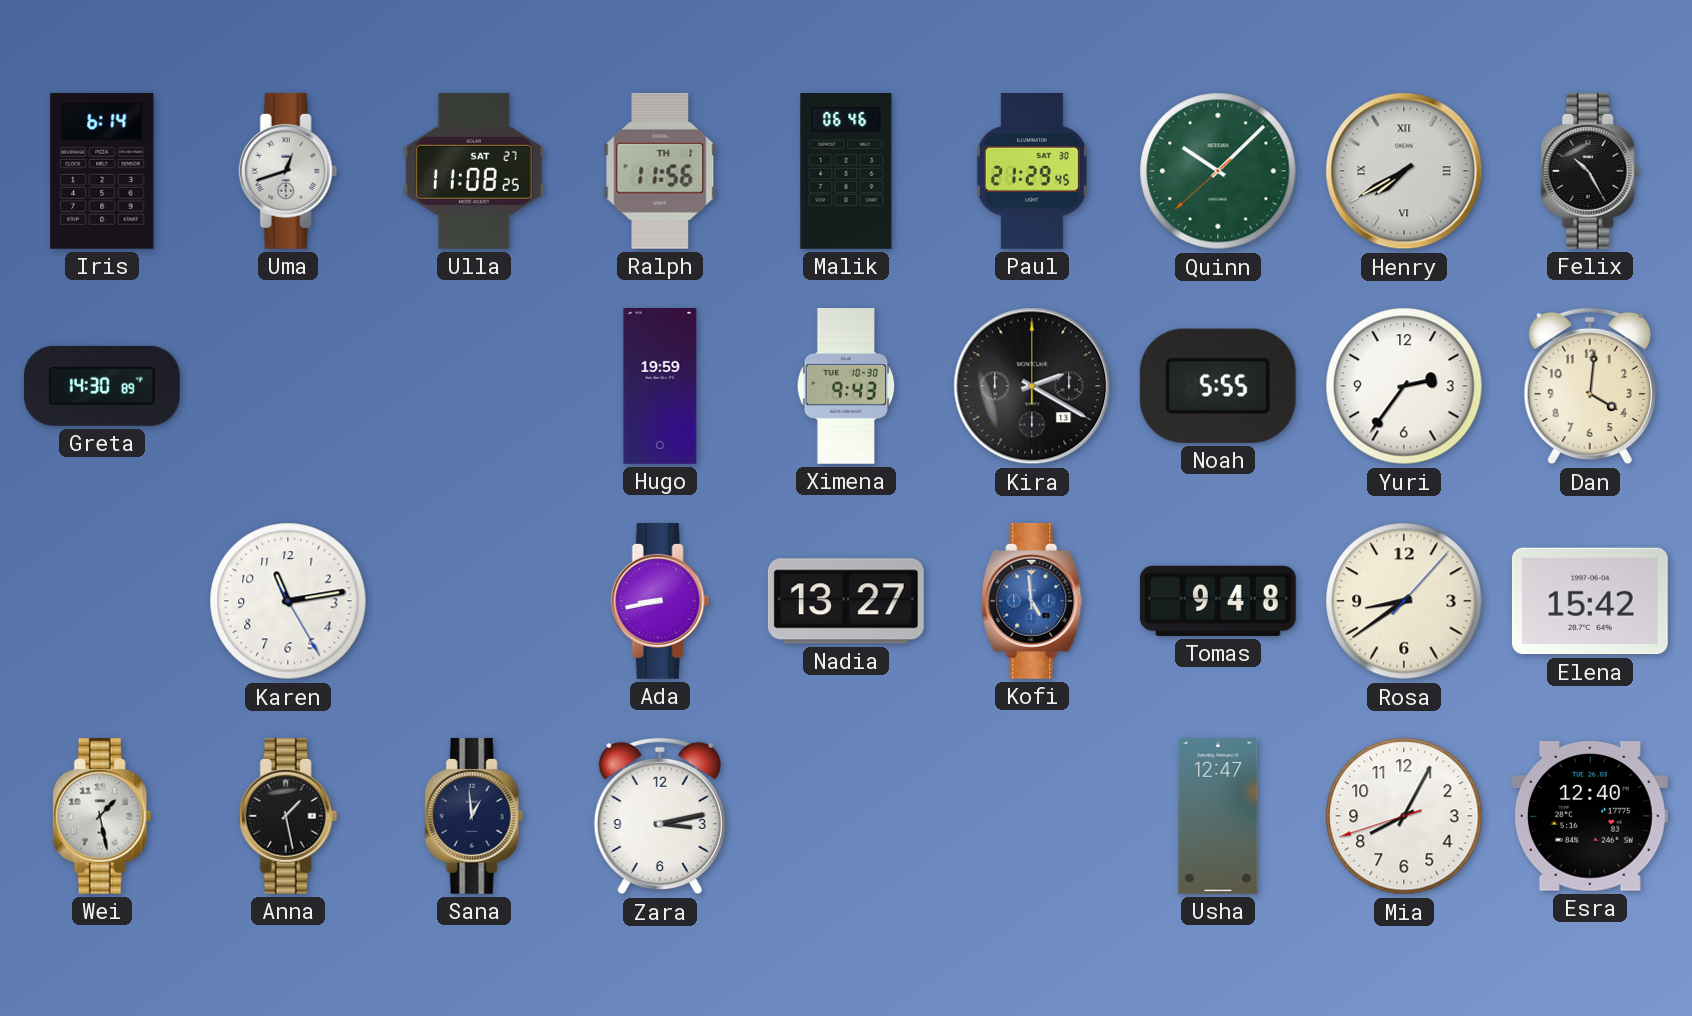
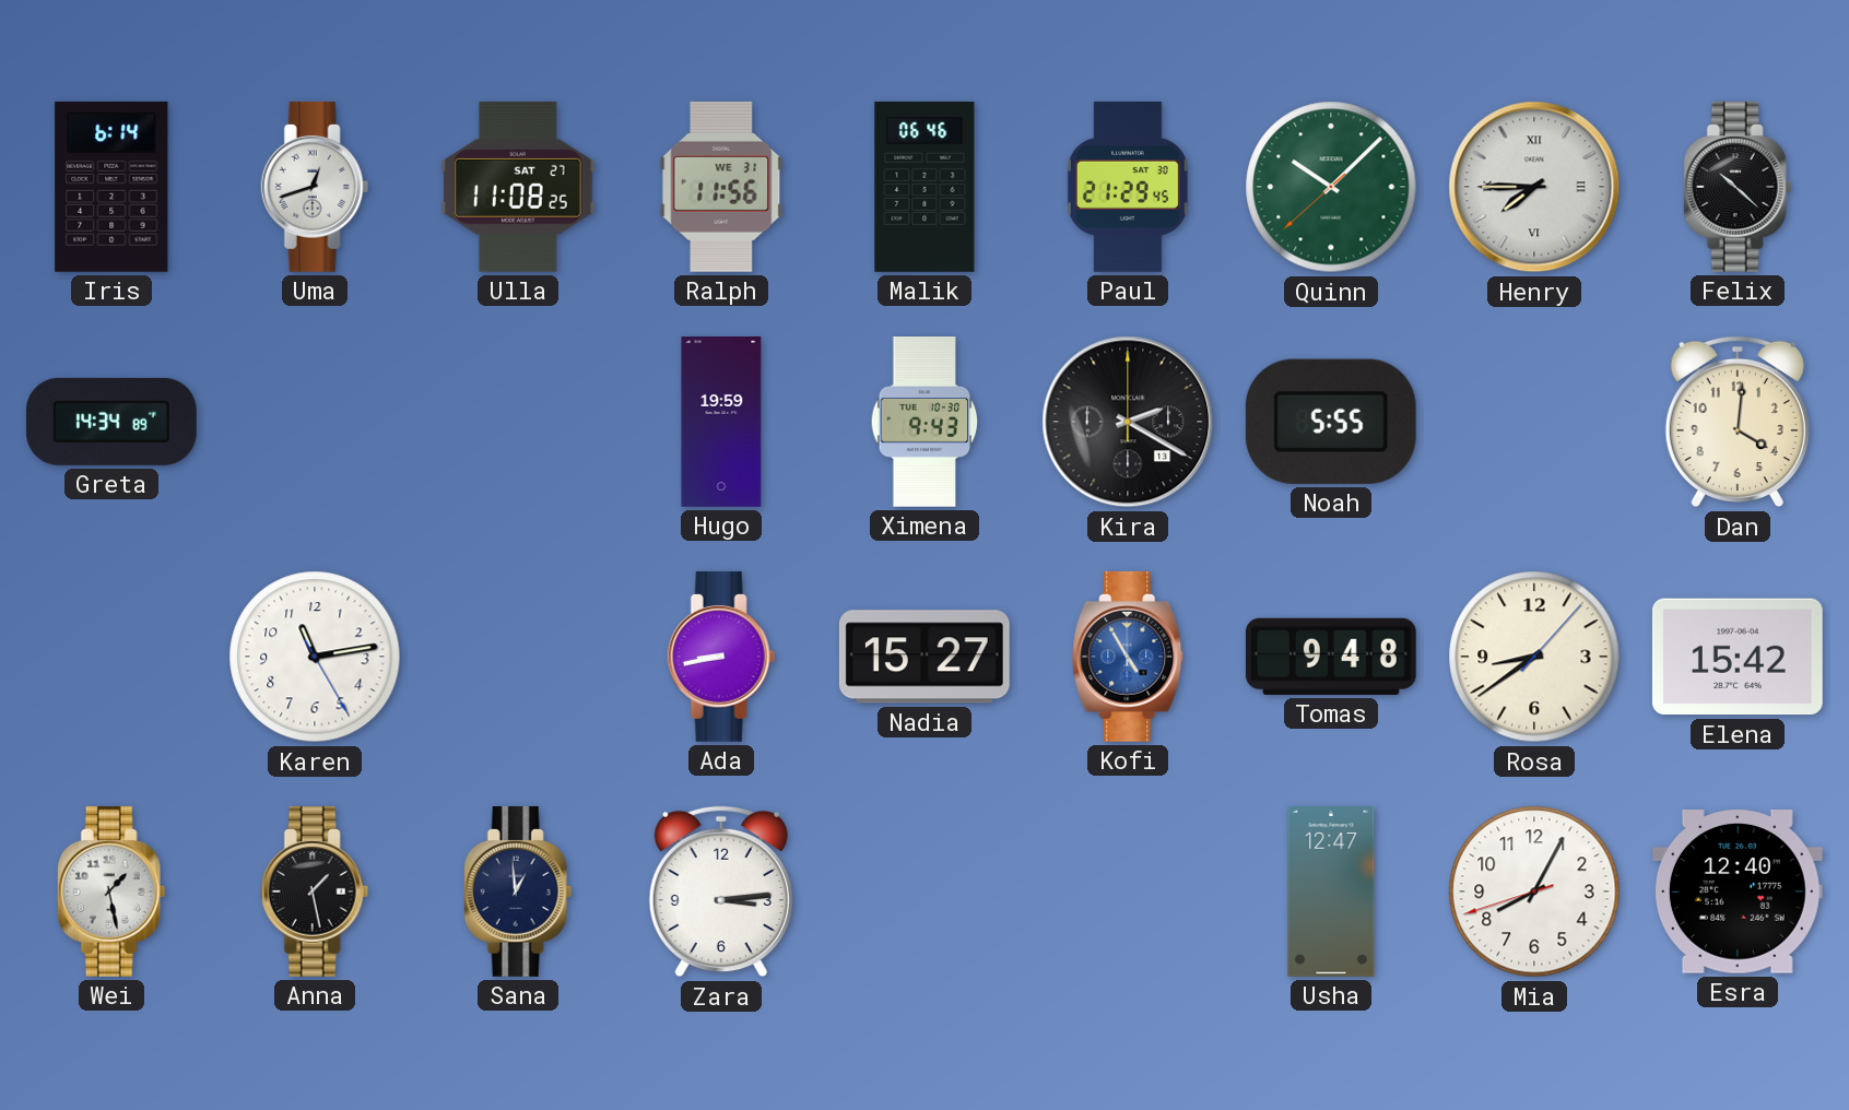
Ralph date: TH 1 -> WE 31 (721, 187)
Henry: 7:40 -> 7:45 (1534, 187)
Felix: 10:25 -> 10:22 (1738, 187)
Greta: 14:30 -> 14:34 (111, 422)
Yuri: 2:36 -> none (1404, 386)
Nadia: 13:27 -> 15:27 (924, 657)
Kofi: 4:59 -> 4:55 (1129, 657)
Zara: 3:13 -> 3:14 (721, 891)
